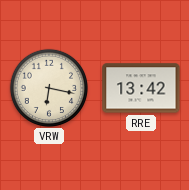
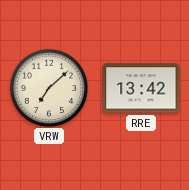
VRW: 6:17 -> 7:08 (48, 87)
